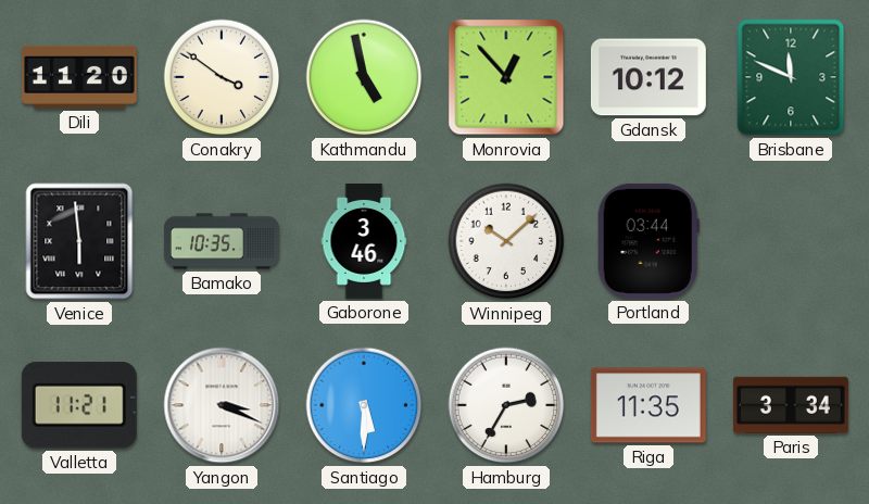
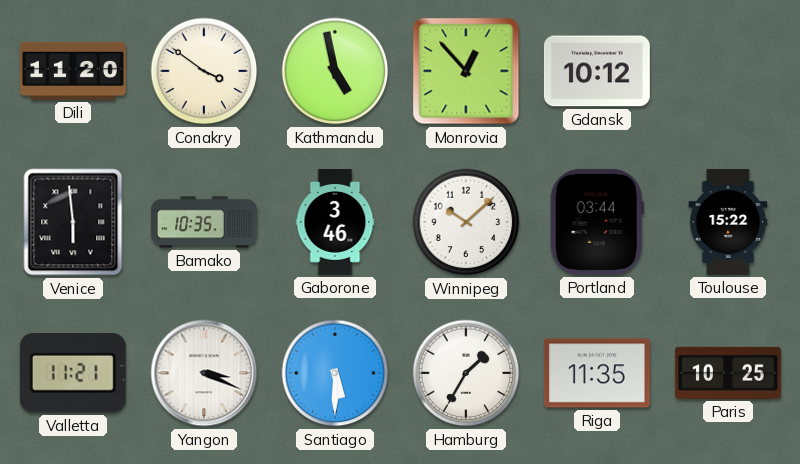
Brisbane: 11:49 -> none (791, 77)
Toulouse: none -> 15:22 (728, 222)
Hamburg: 2:35 -> 1:35 (466, 373)
Paris: 3:34 -> 10:25 (728, 373)
